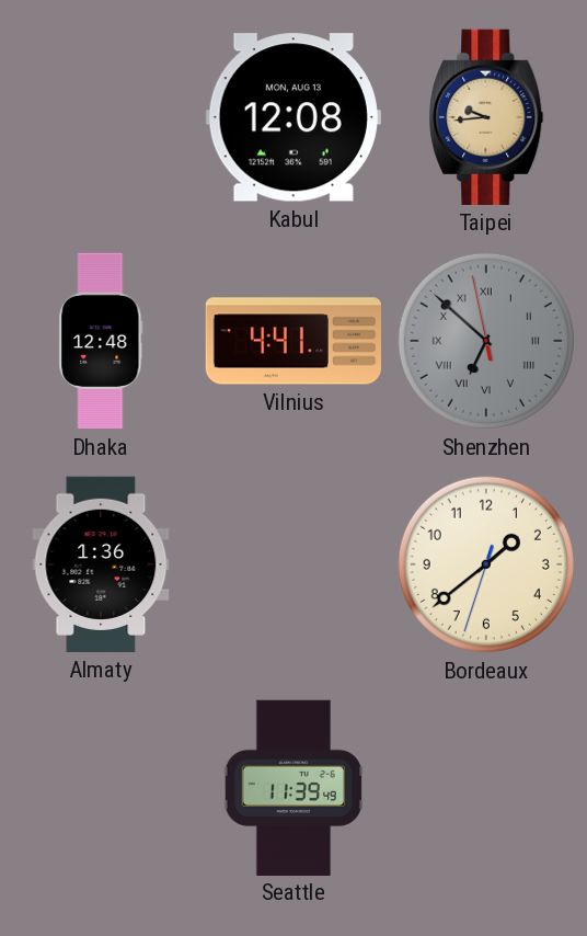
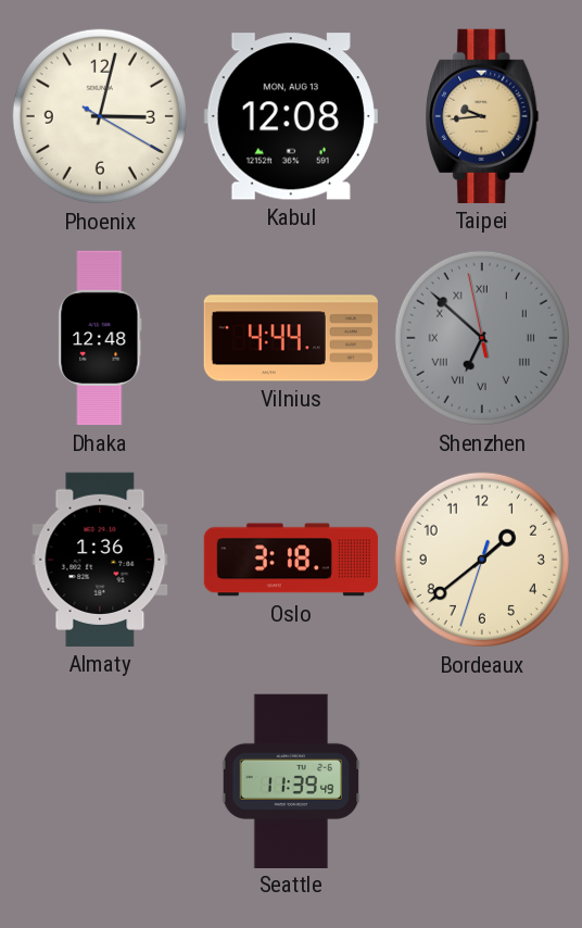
Phoenix: none -> 3:02 (100, 116)
Vilnius: 4:41 -> 4:44 (290, 338)
Oslo: none -> 3:18 (291, 560)
